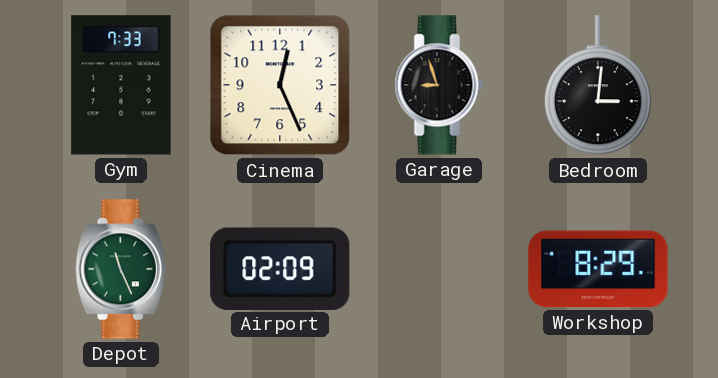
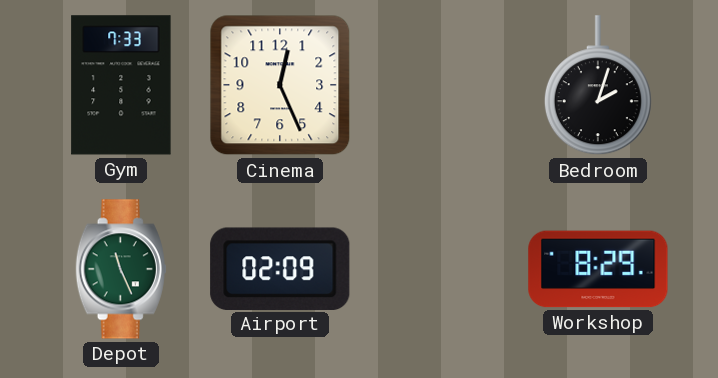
Garage: 8:57 -> none (439, 85)
Bedroom: 3:01 -> 2:03 (598, 86)
